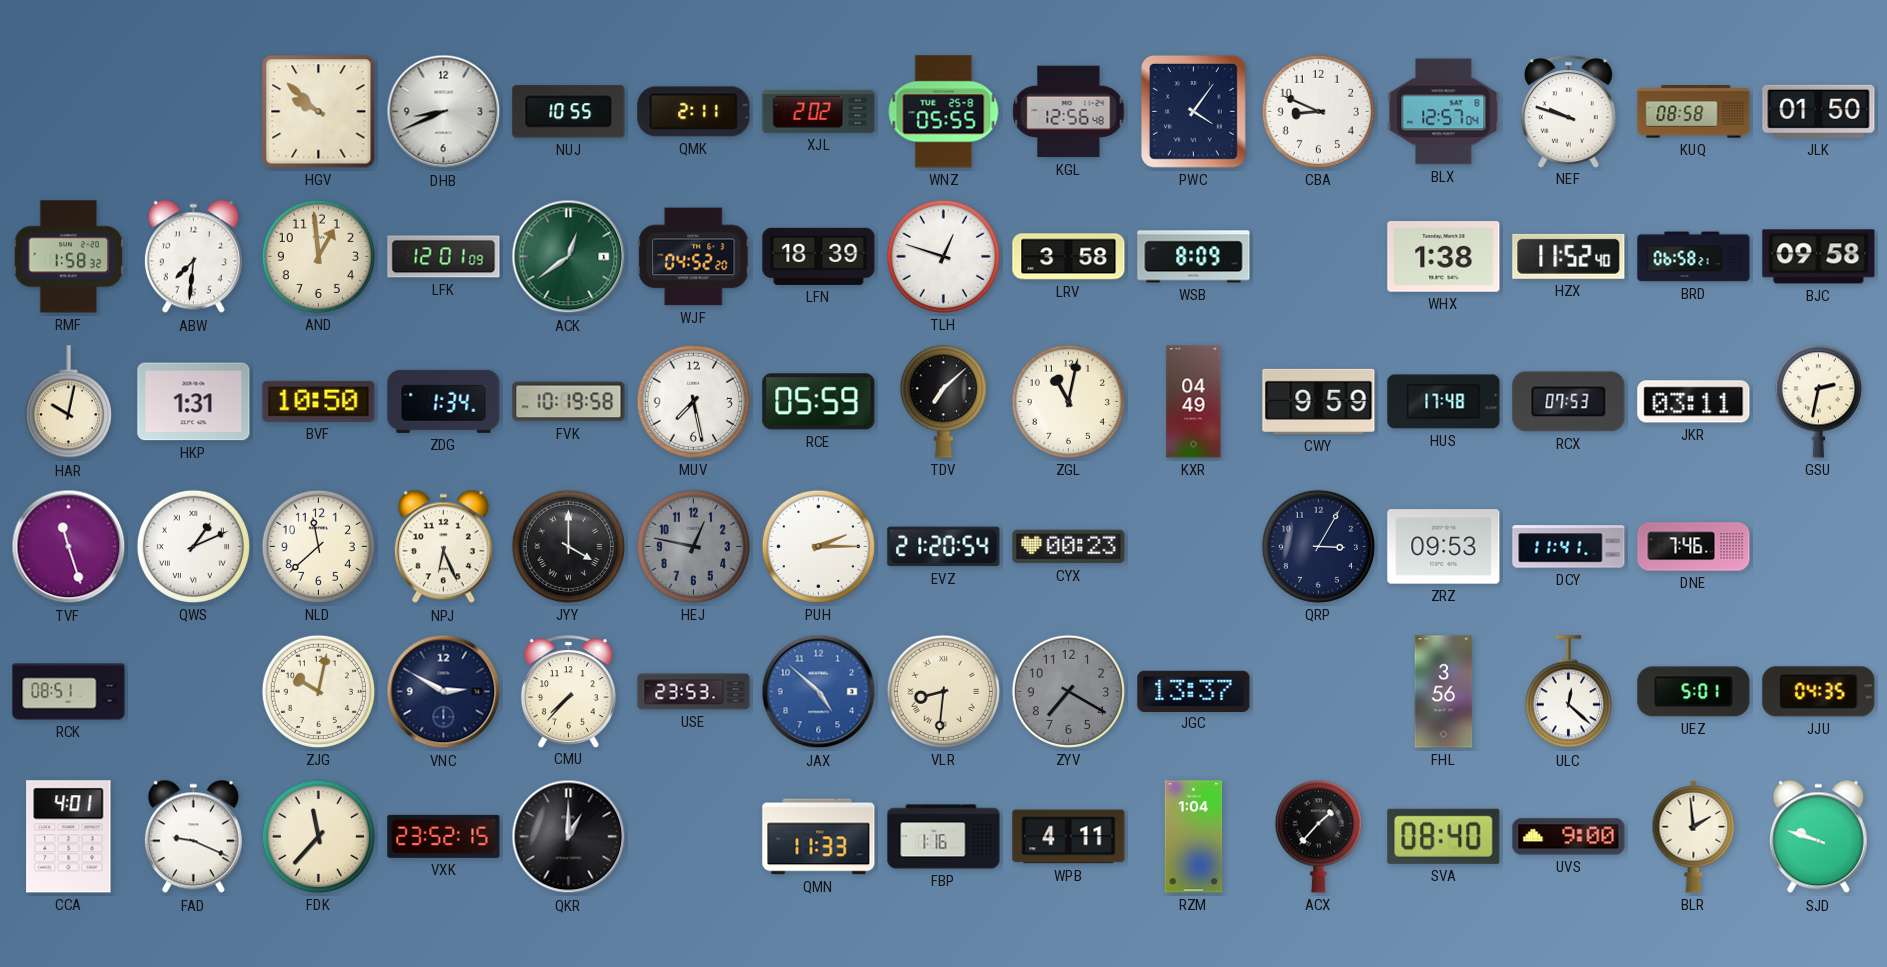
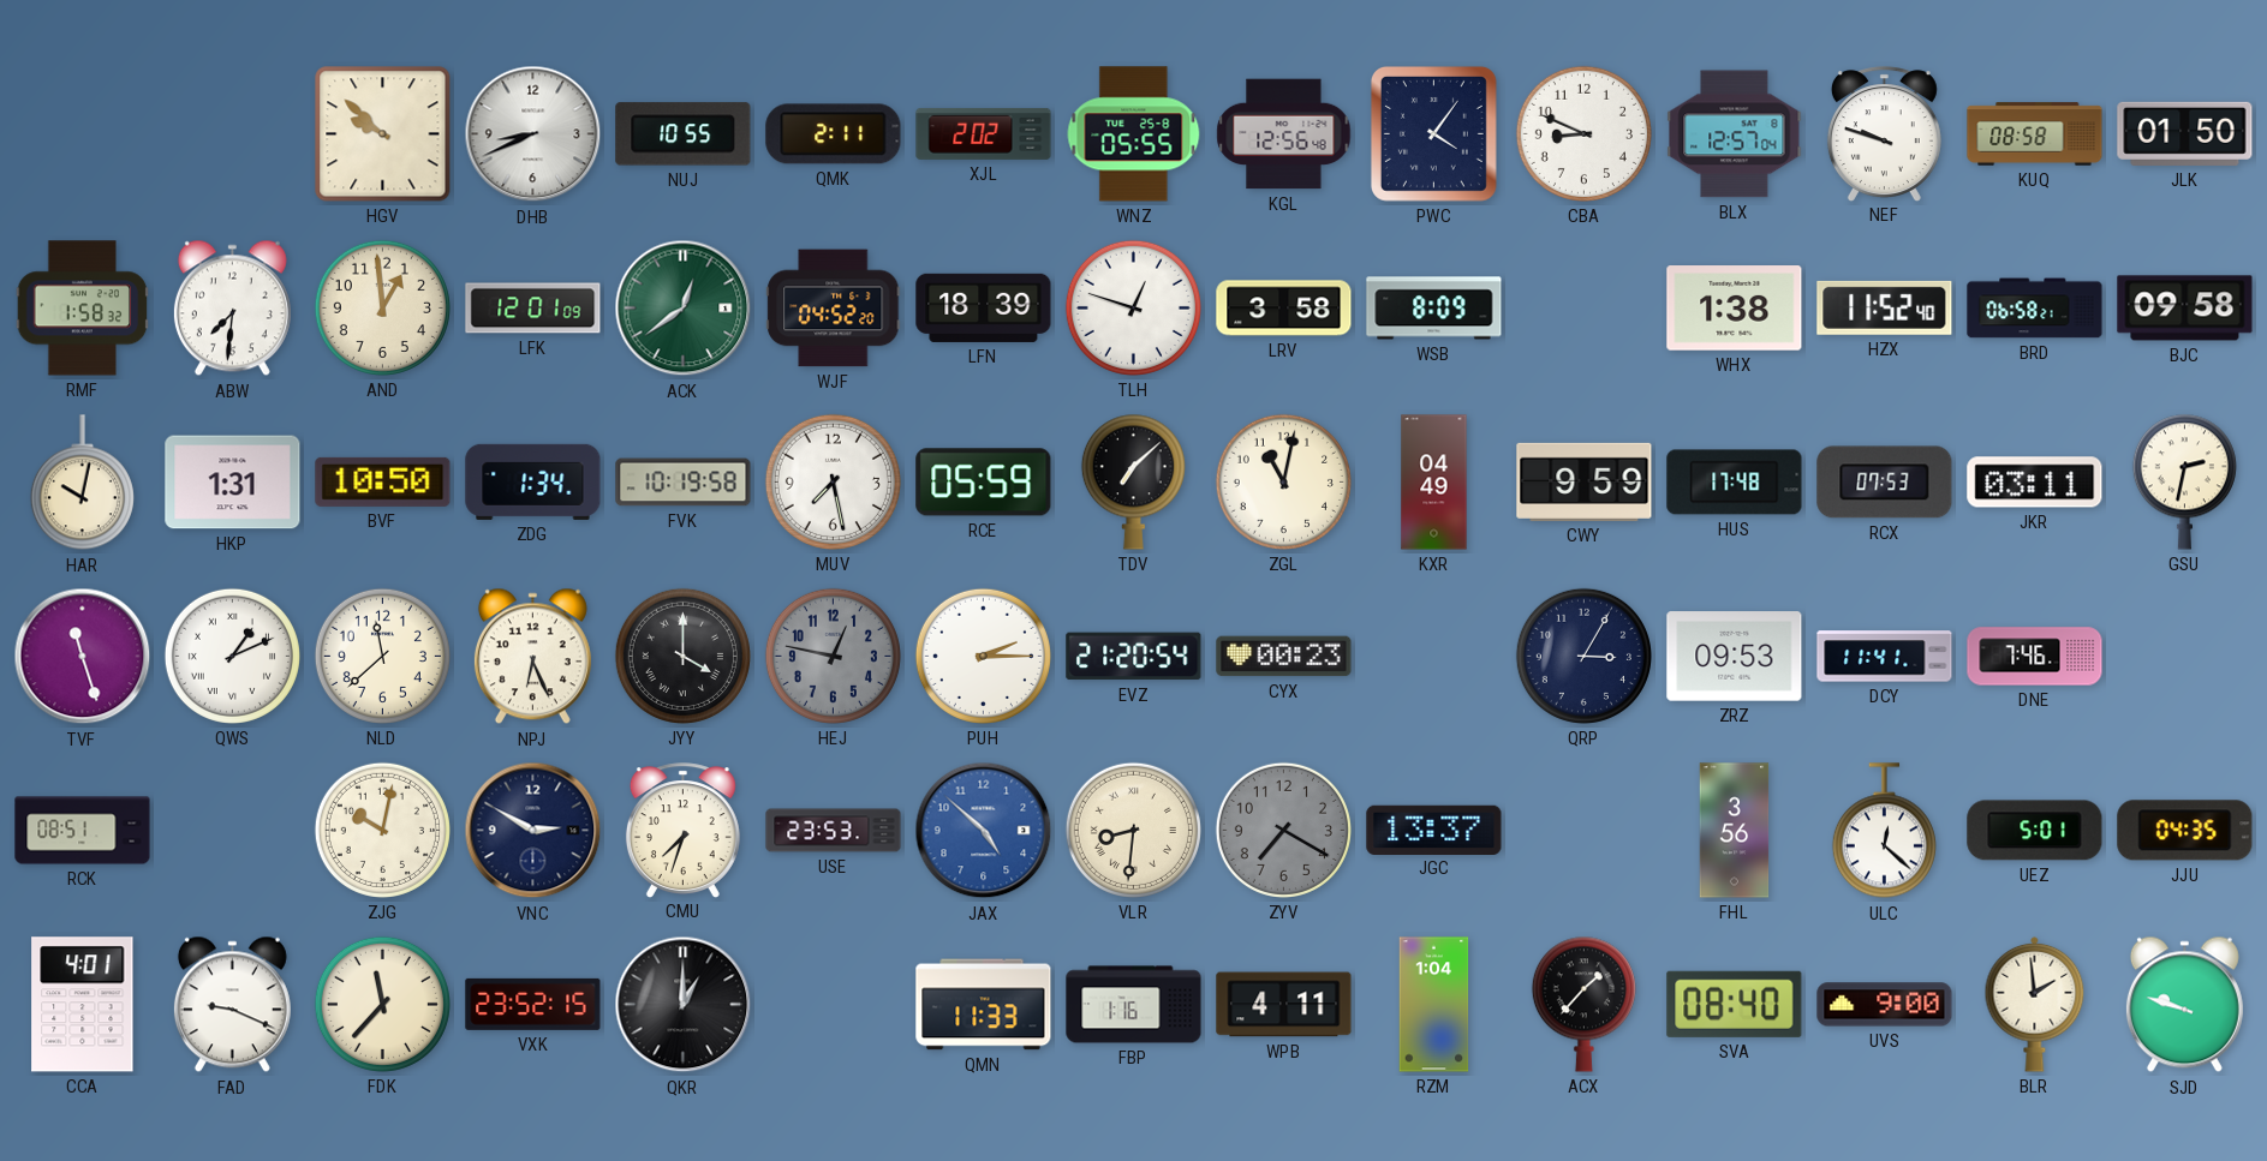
CMU: 7:37 -> 7:33 (682, 830)
